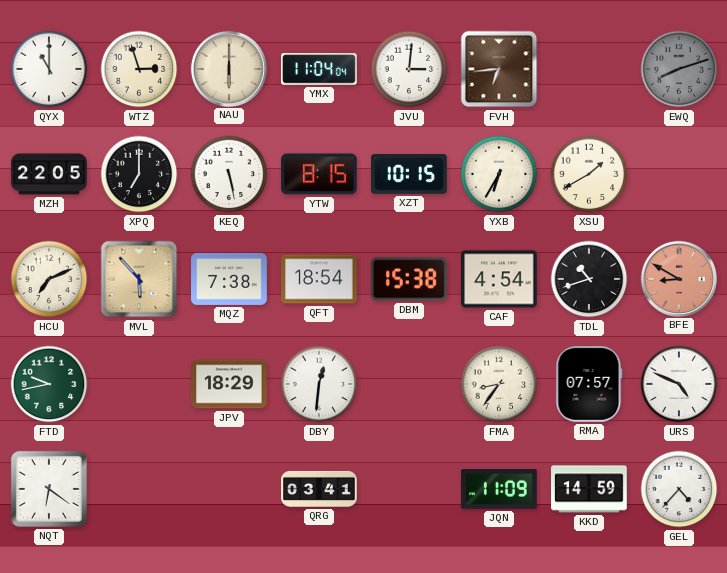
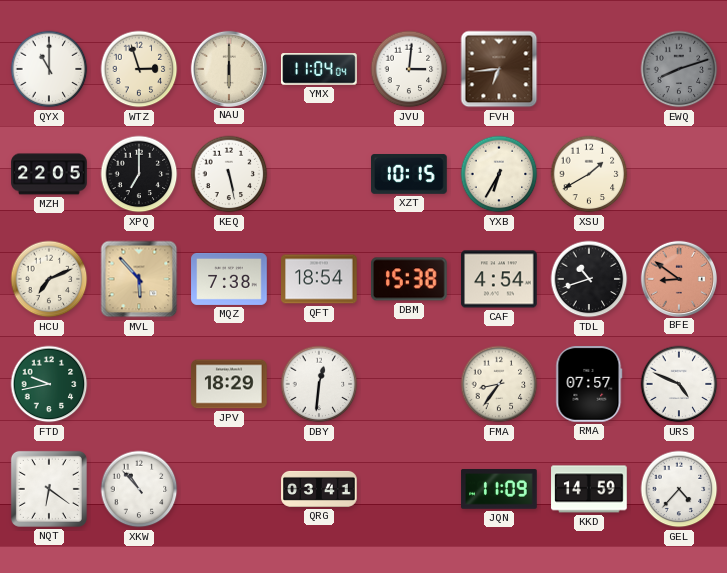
YTW: 8:15 -> none (320, 174)
BFE: 8:50 -> 8:51 (678, 278)
XKW: none -> 10:53 (139, 489)
